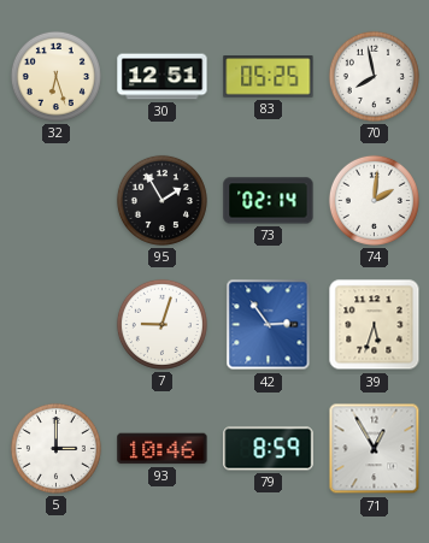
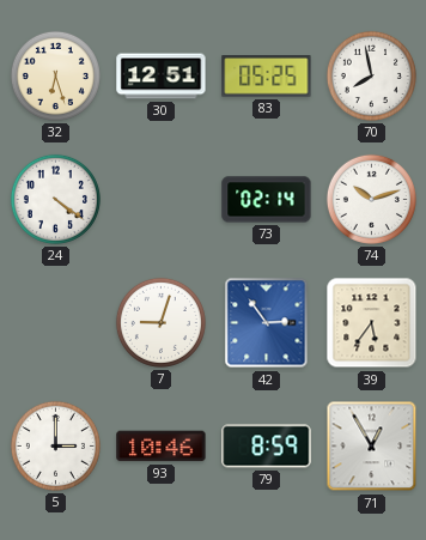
24: none -> 4:21 (55, 199)
95: 1:55 -> none (161, 200)
74: 2:01 -> 10:12 (371, 199)
39: 5:33 -> 5:36 (372, 323)
